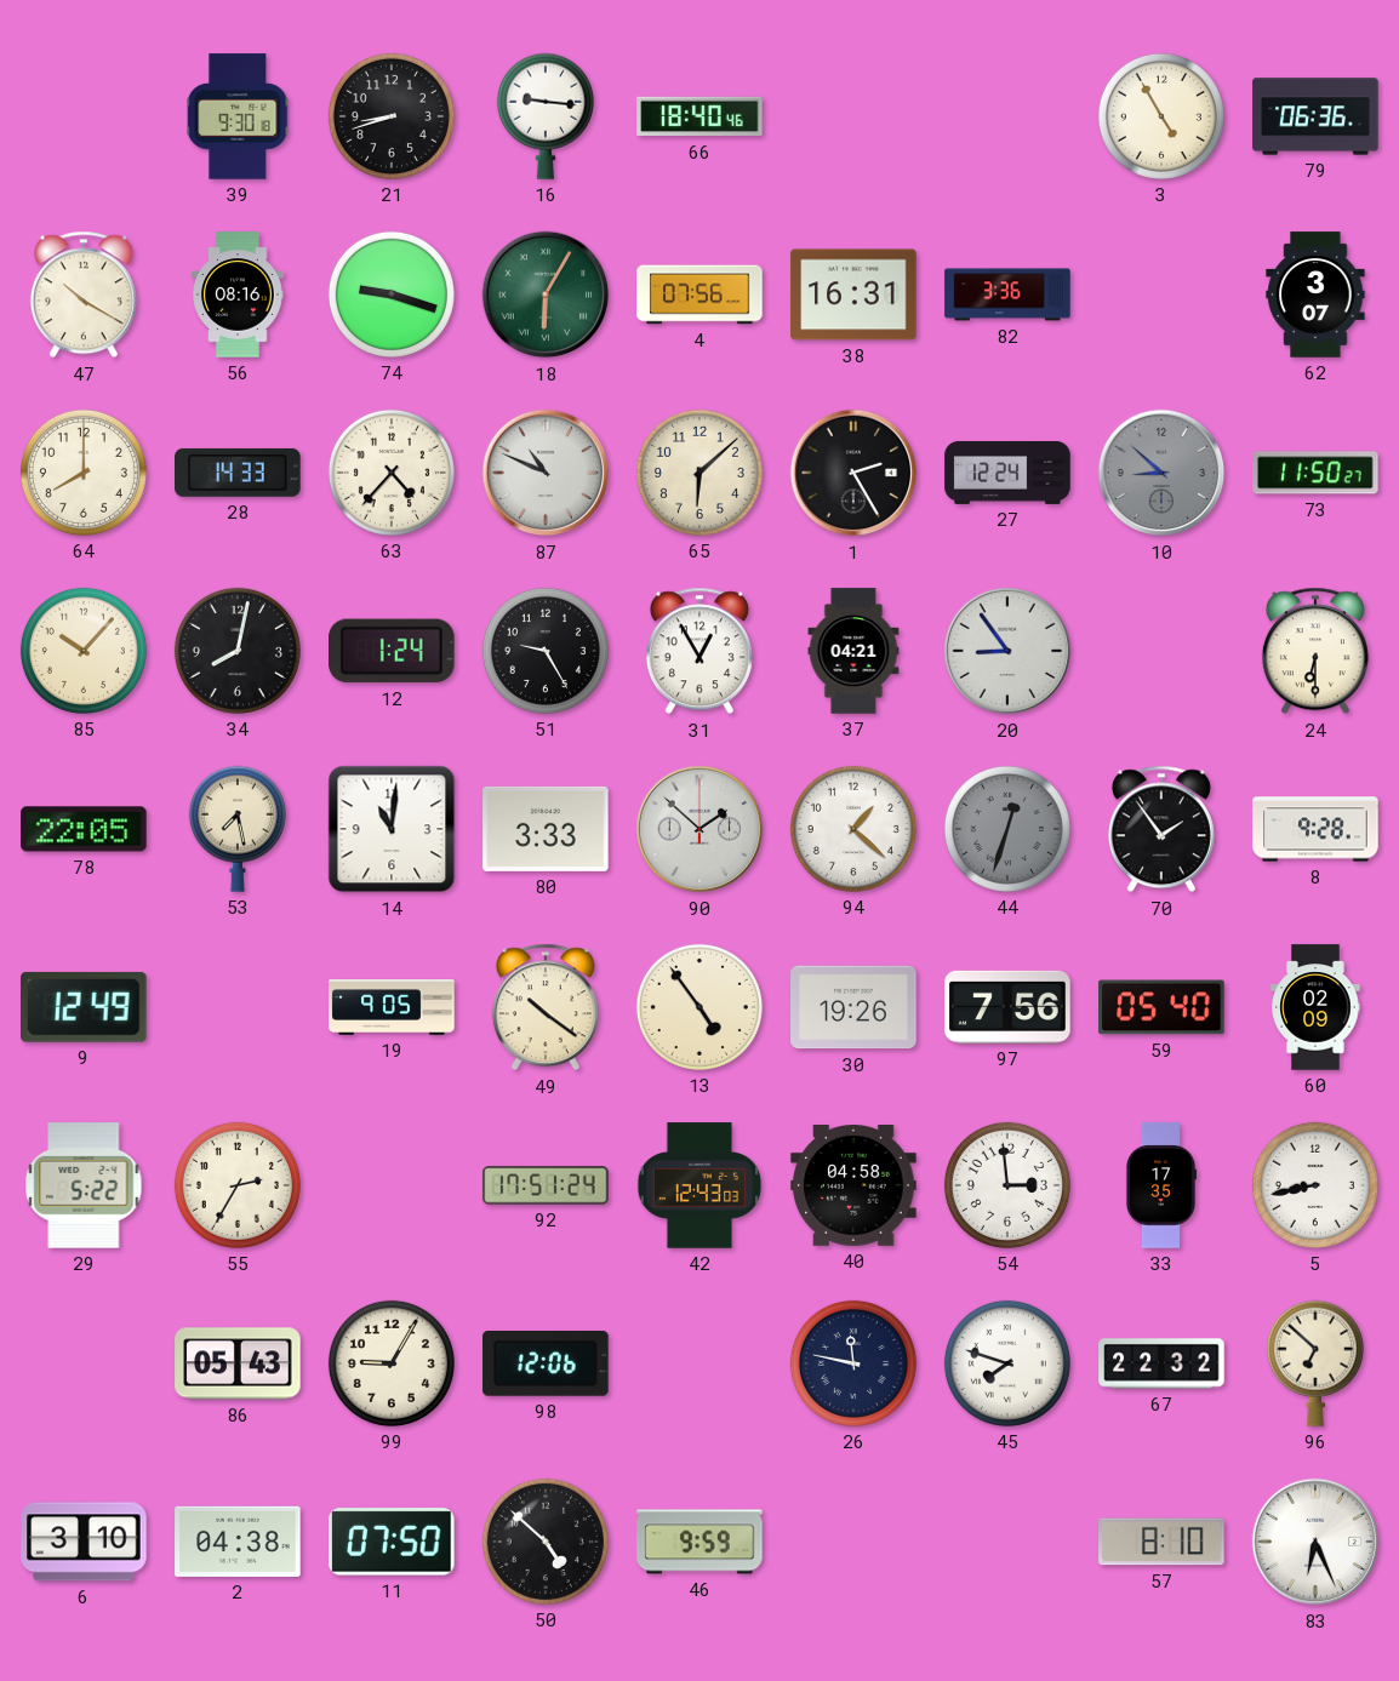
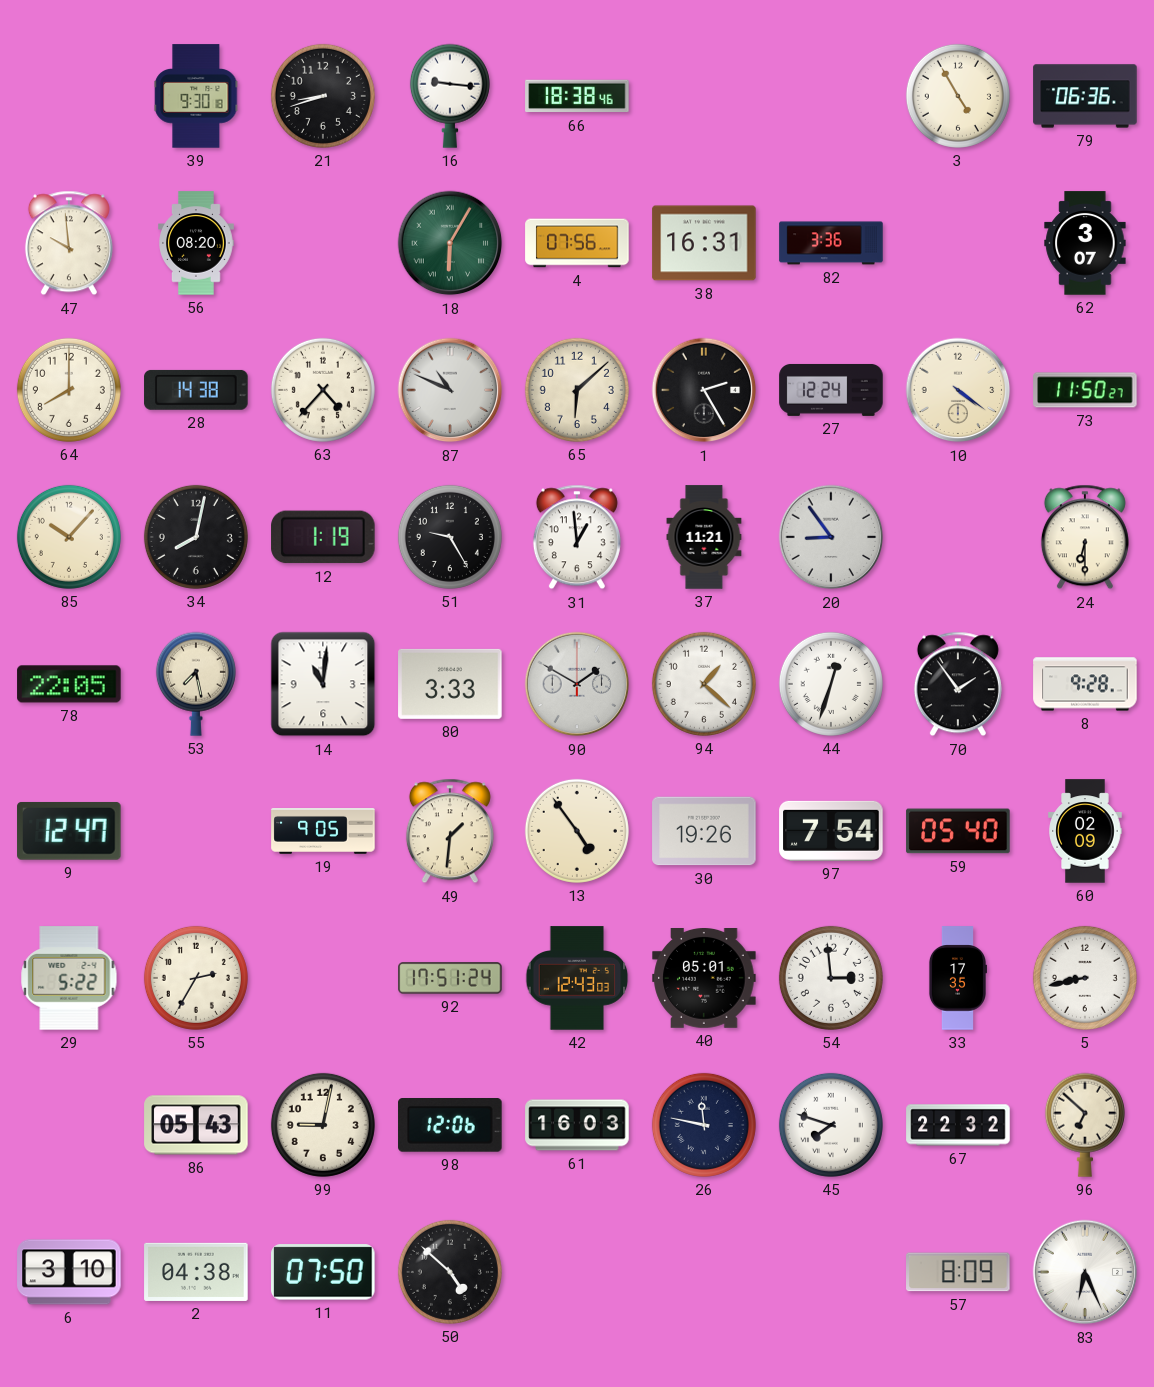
66: 18:40 -> 18:38 (577, 96)
47: 10:20 -> 9:59 (69, 243)
56: 08:16 -> 08:20 (196, 243)
74: 9:18 -> none (392, 295)
28: 14:33 -> 14:38 (196, 390)
10: 8:52 -> 4:21 (958, 390)
10 dial: grey -> cream (958, 390)
12: 1:24 -> 1:19 (323, 537)
31: 12:55 -> 12:59 (577, 537)
37: 04:21 -> 11:21 (704, 537)
90: 1:52 -> 1:50 (577, 684)
44 dial: grey -> white (831, 684)
9: 12:49 -> 12:47 (69, 831)
49: 10:21 -> 1:31 (450, 831)
97: 7:56 -> 7:54 (831, 831)
40: 04:58 -> 05:01 (704, 979)
99: 9:05 -> 9:02 (323, 1125)
61: none -> 16:03 (577, 1125)
46: 9:59 -> none (699, 1542)
57: 8:10 -> 8:09 (958, 1272)
